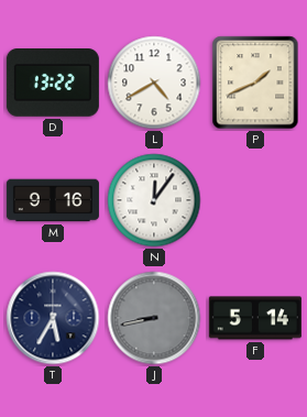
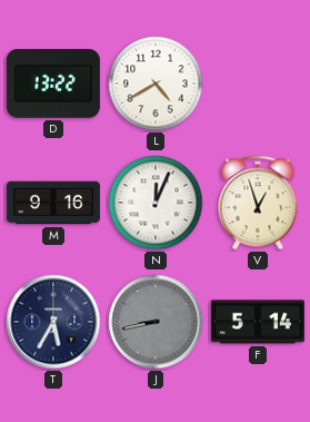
P: 1:41 -> none (255, 83)
N: 12:06 -> 12:04 (156, 203)
V: none -> 12:57 (258, 203)
